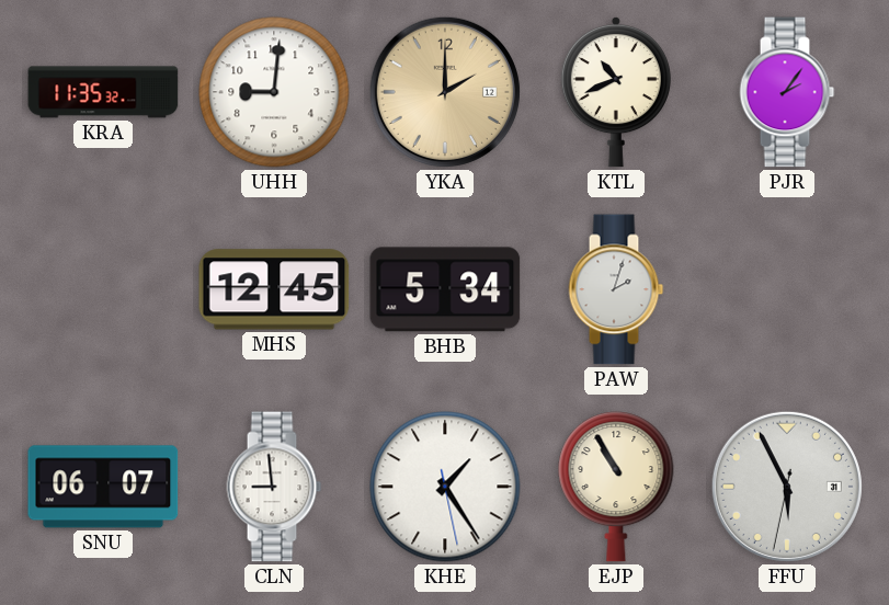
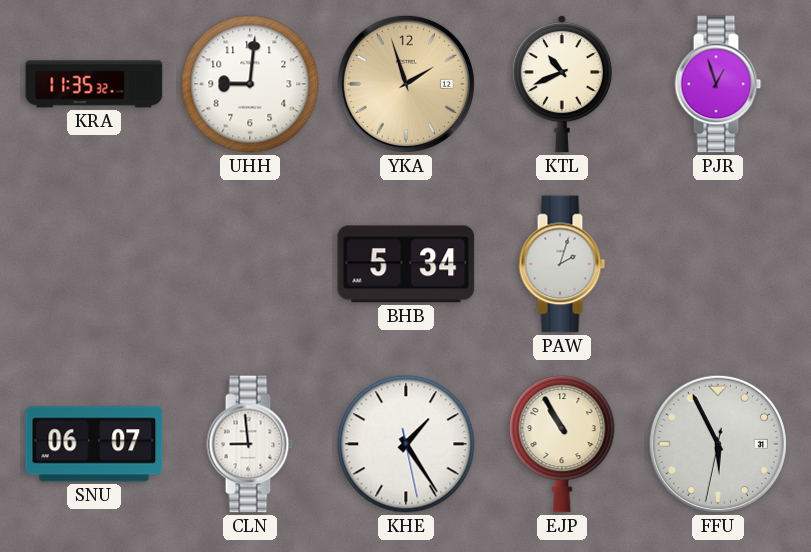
YKA: 2:00 -> 1:57 (406, 84)
PJR: 2:06 -> 12:57 (718, 84)
MHS: 12:45 -> none (274, 289)
